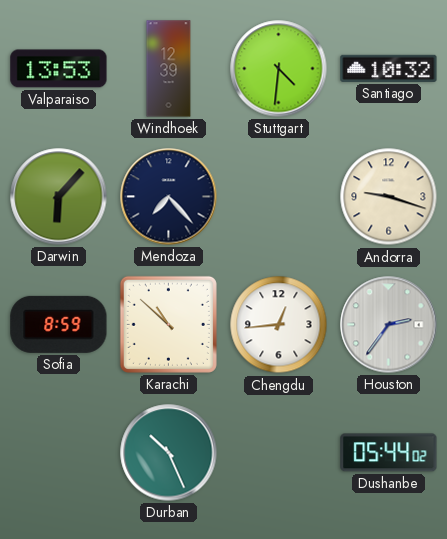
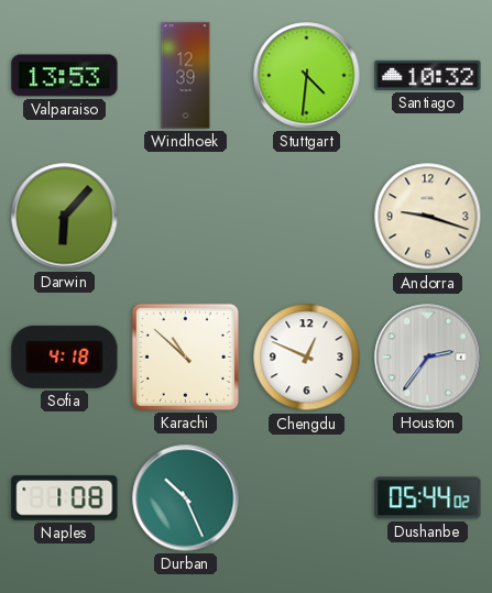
Mendoza: 7:23 -> none (169, 197)
Sofia: 8:59 -> 4:18 (65, 356)
Chengdu: 12:44 -> 12:49 (307, 358)
Naples: none -> 1:08 (65, 498)
